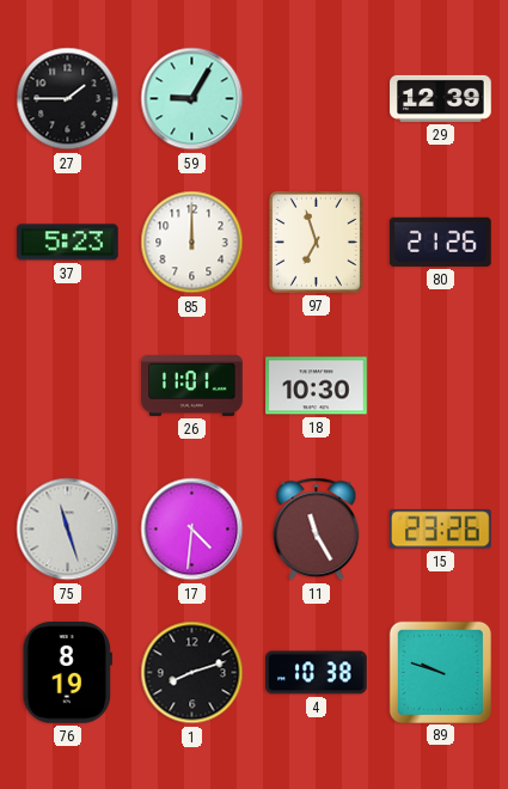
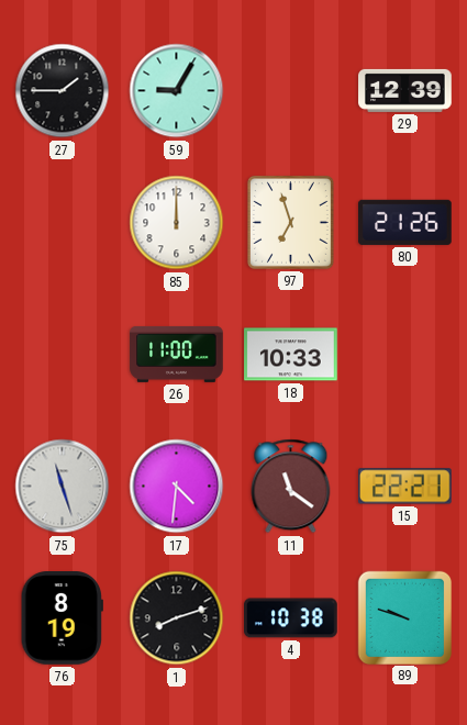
37: 5:23 -> none (68, 243)
26: 11:01 -> 11:00 (177, 354)
18: 10:30 -> 10:33 (291, 355)
11: 11:25 -> 11:21 (291, 487)
15: 23:26 -> 22:21 (404, 487)
